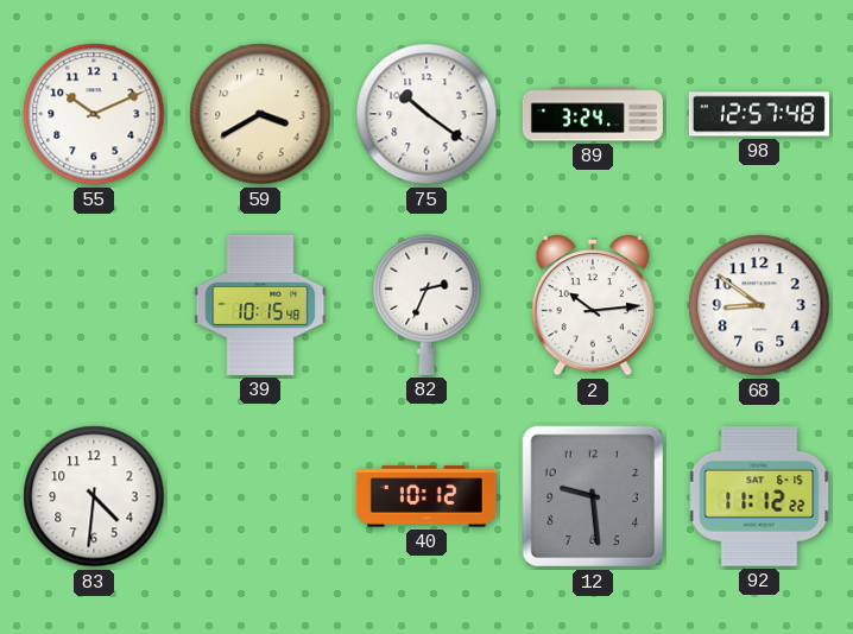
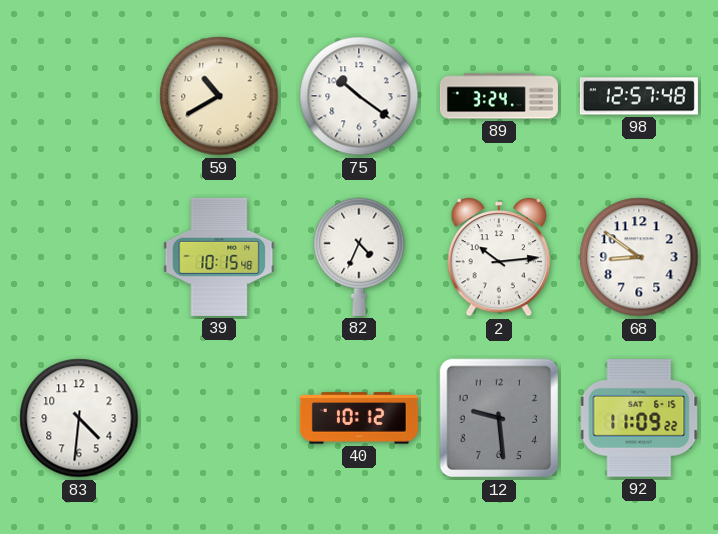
55: 10:11 -> none (94, 114)
59: 3:40 -> 10:40 (219, 96)
82: 2:34 -> 4:34 (359, 257)
92: 11:12 -> 11:09 (639, 419)
